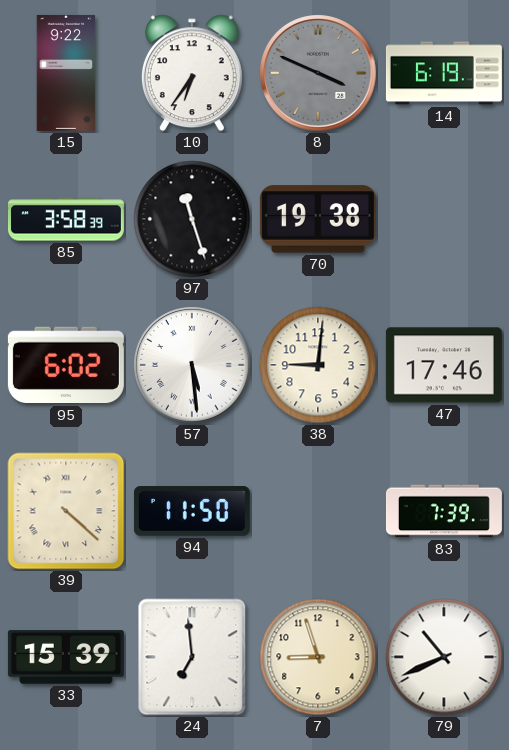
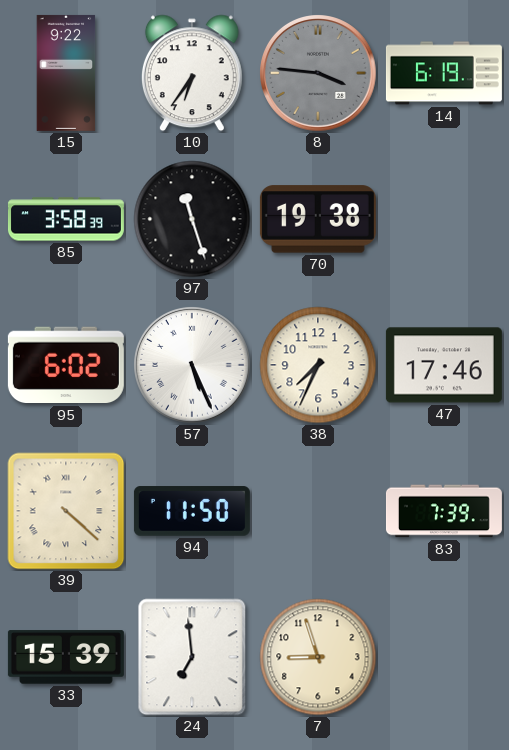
8: 3:49 -> 3:46 (319, 74)
57: 5:29 -> 5:26 (193, 366)
38: 9:01 -> 7:34 (318, 365)
79: 10:41 -> none (444, 657)
